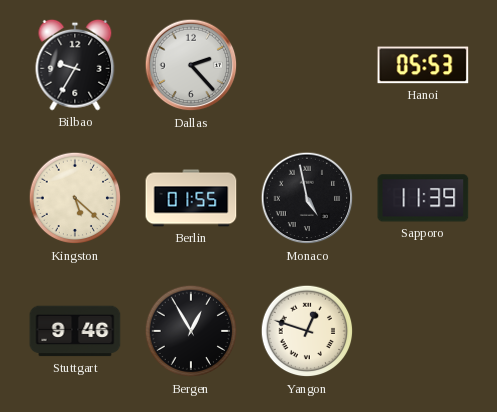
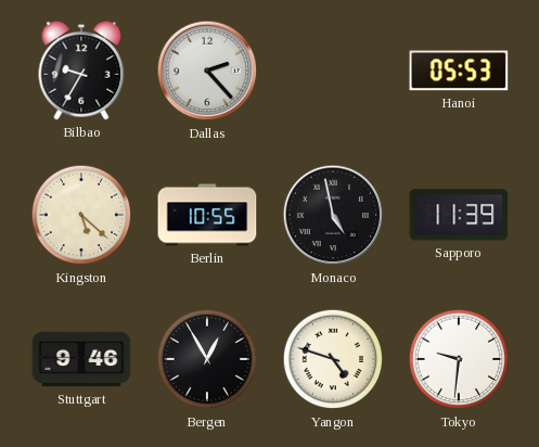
Berlin: 01:55 -> 10:55 (207, 215)
Yangon: 12:48 -> 4:48 (333, 359)
Tokyo: none -> 9:31 (459, 359)
